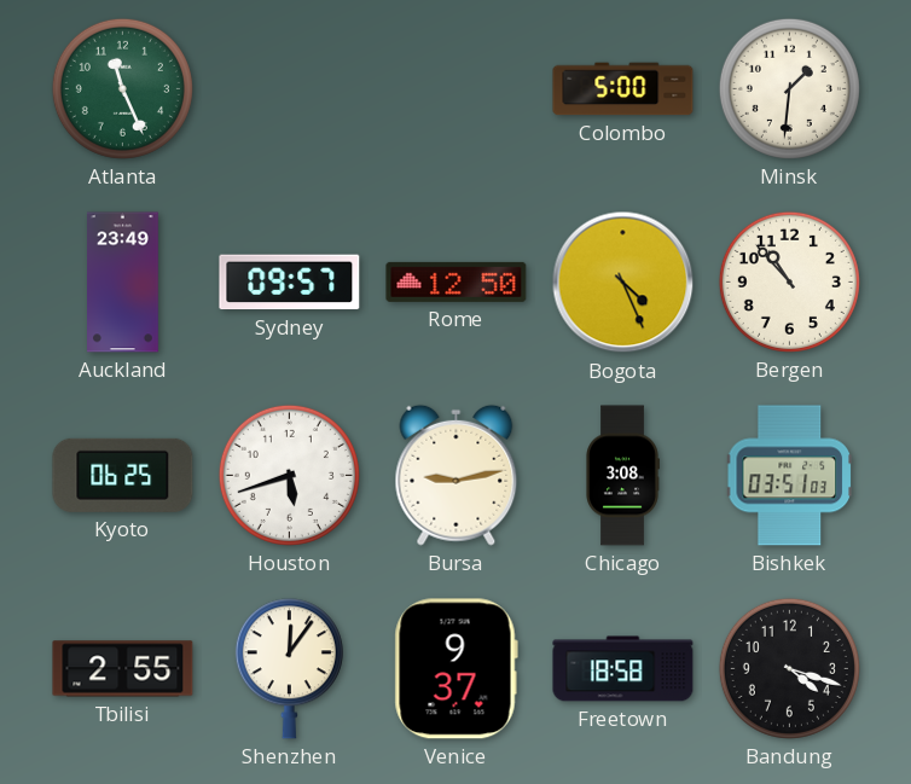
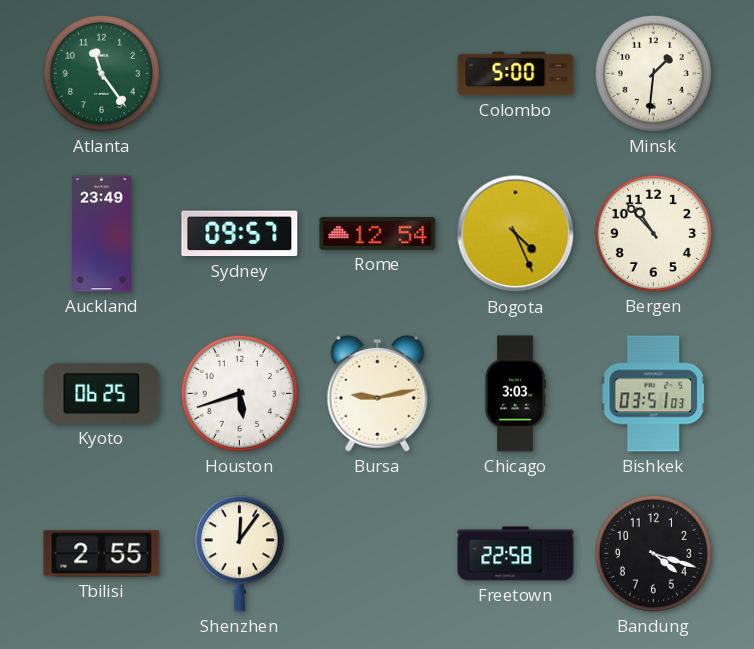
Atlanta: 11:26 -> 11:24 (101, 73)
Rome: 12:50 -> 12:54 (378, 233)
Chicago: 3:08 -> 3:03 (515, 394)
Venice: 9:37 -> none (455, 669)
Freetown: 18:58 -> 22:58 (516, 554)
